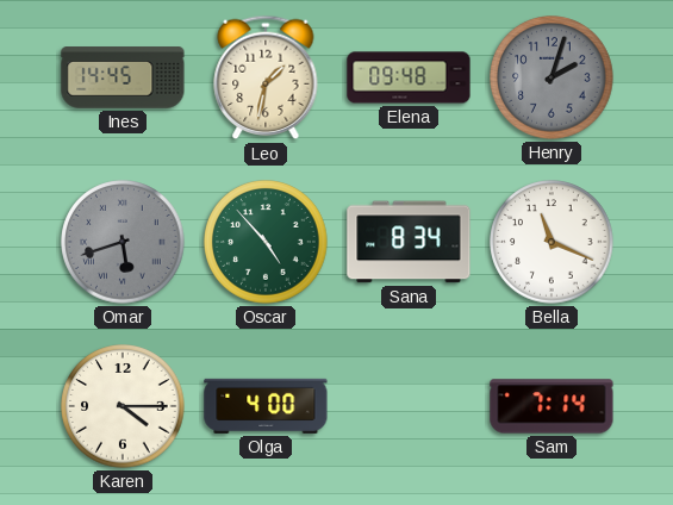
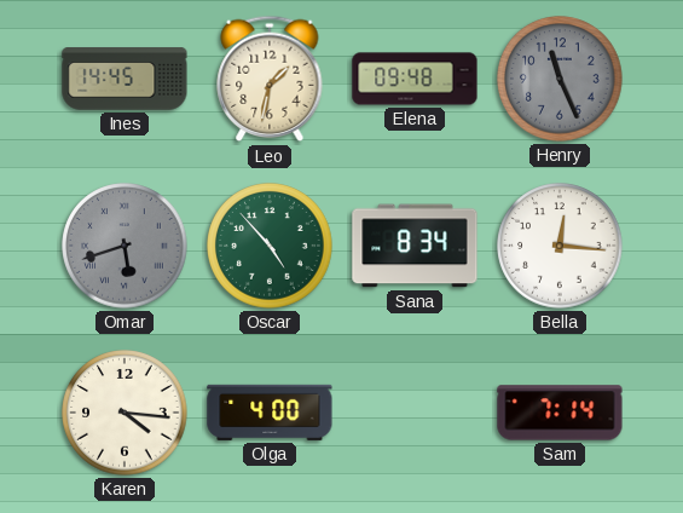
Henry: 2:03 -> 11:26 (560, 79)
Bella: 11:19 -> 12:16 (560, 246)
Karen: 4:15 -> 4:16 (125, 413)
